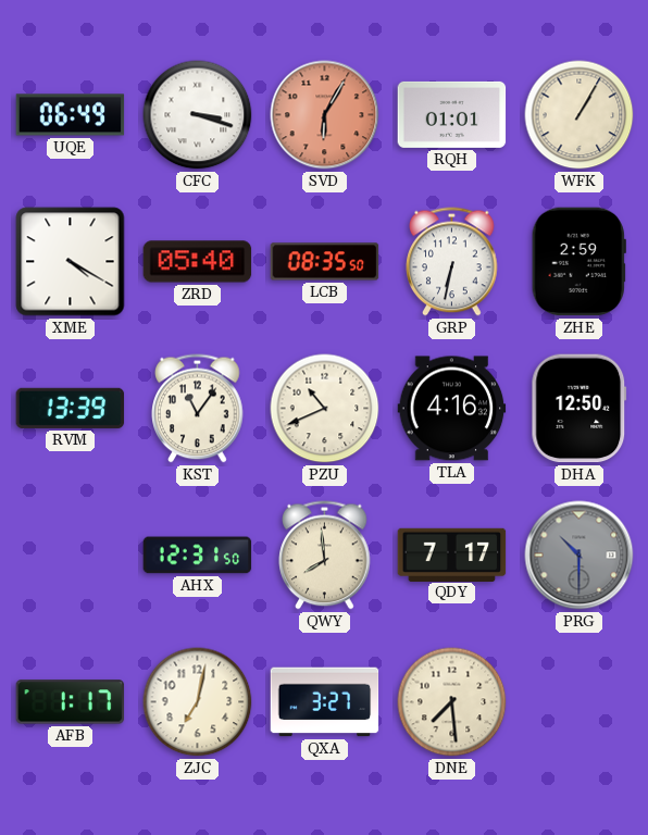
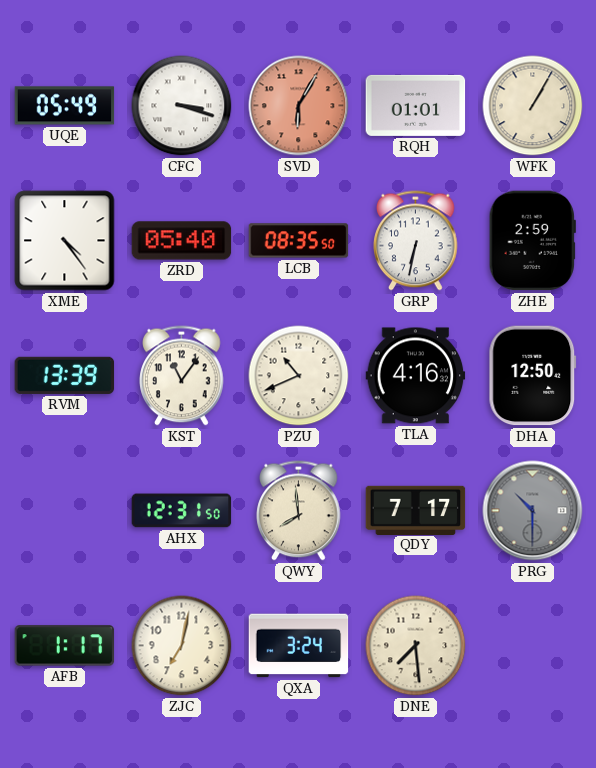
UQE: 06:49 -> 05:49 (65, 106)
XME: 4:20 -> 4:24 (65, 241)
QXA: 3:27 -> 3:24 (299, 646)
